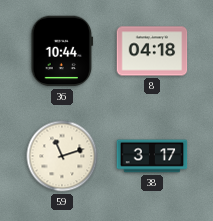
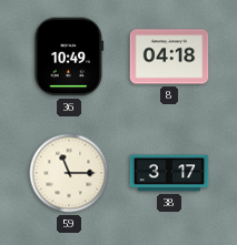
36: 10:44 -> 10:49 (69, 57)
59: 11:12 -> 11:15 (69, 173)
